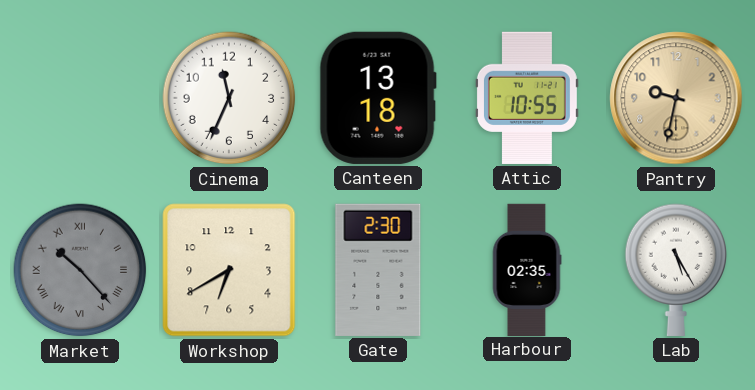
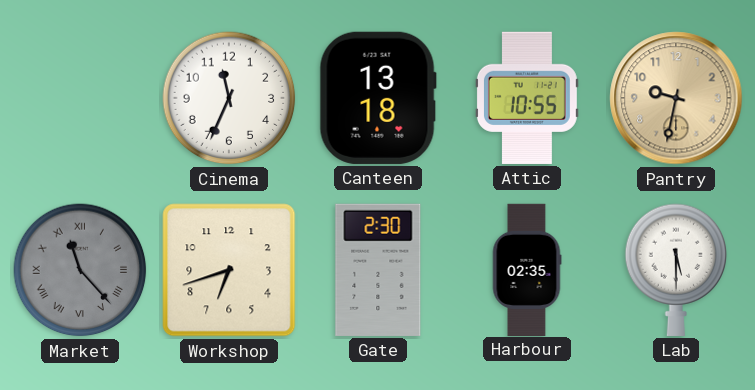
Market: 10:23 -> 11:23 (80, 270)
Workshop: 6:40 -> 6:42 (229, 270)
Lab: 5:25 -> 5:30 (676, 270)
